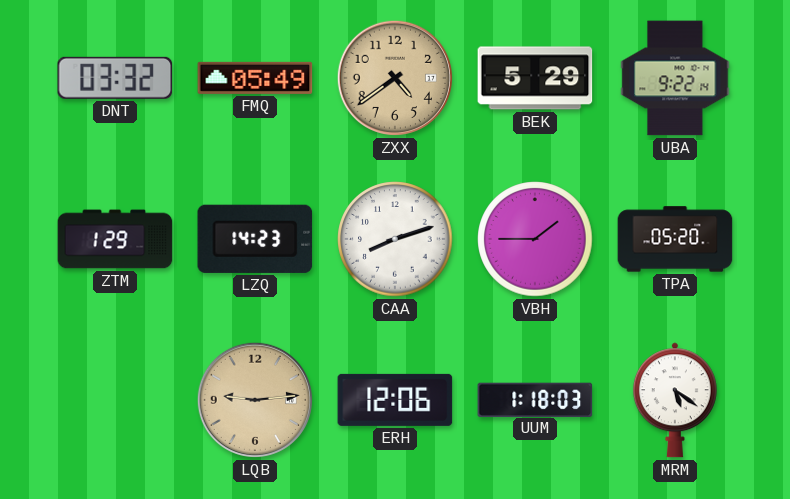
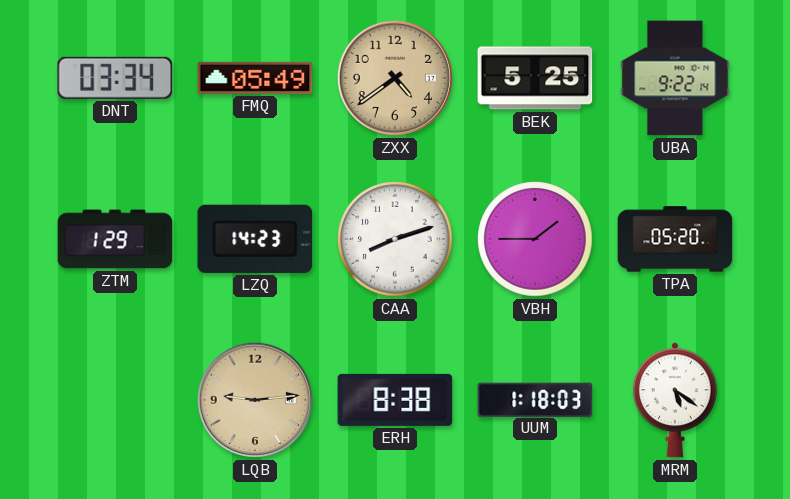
DNT: 03:32 -> 03:34 (115, 78)
BEK: 5:29 -> 5:25 (535, 78)
ERH: 12:06 -> 8:38 (395, 400)
